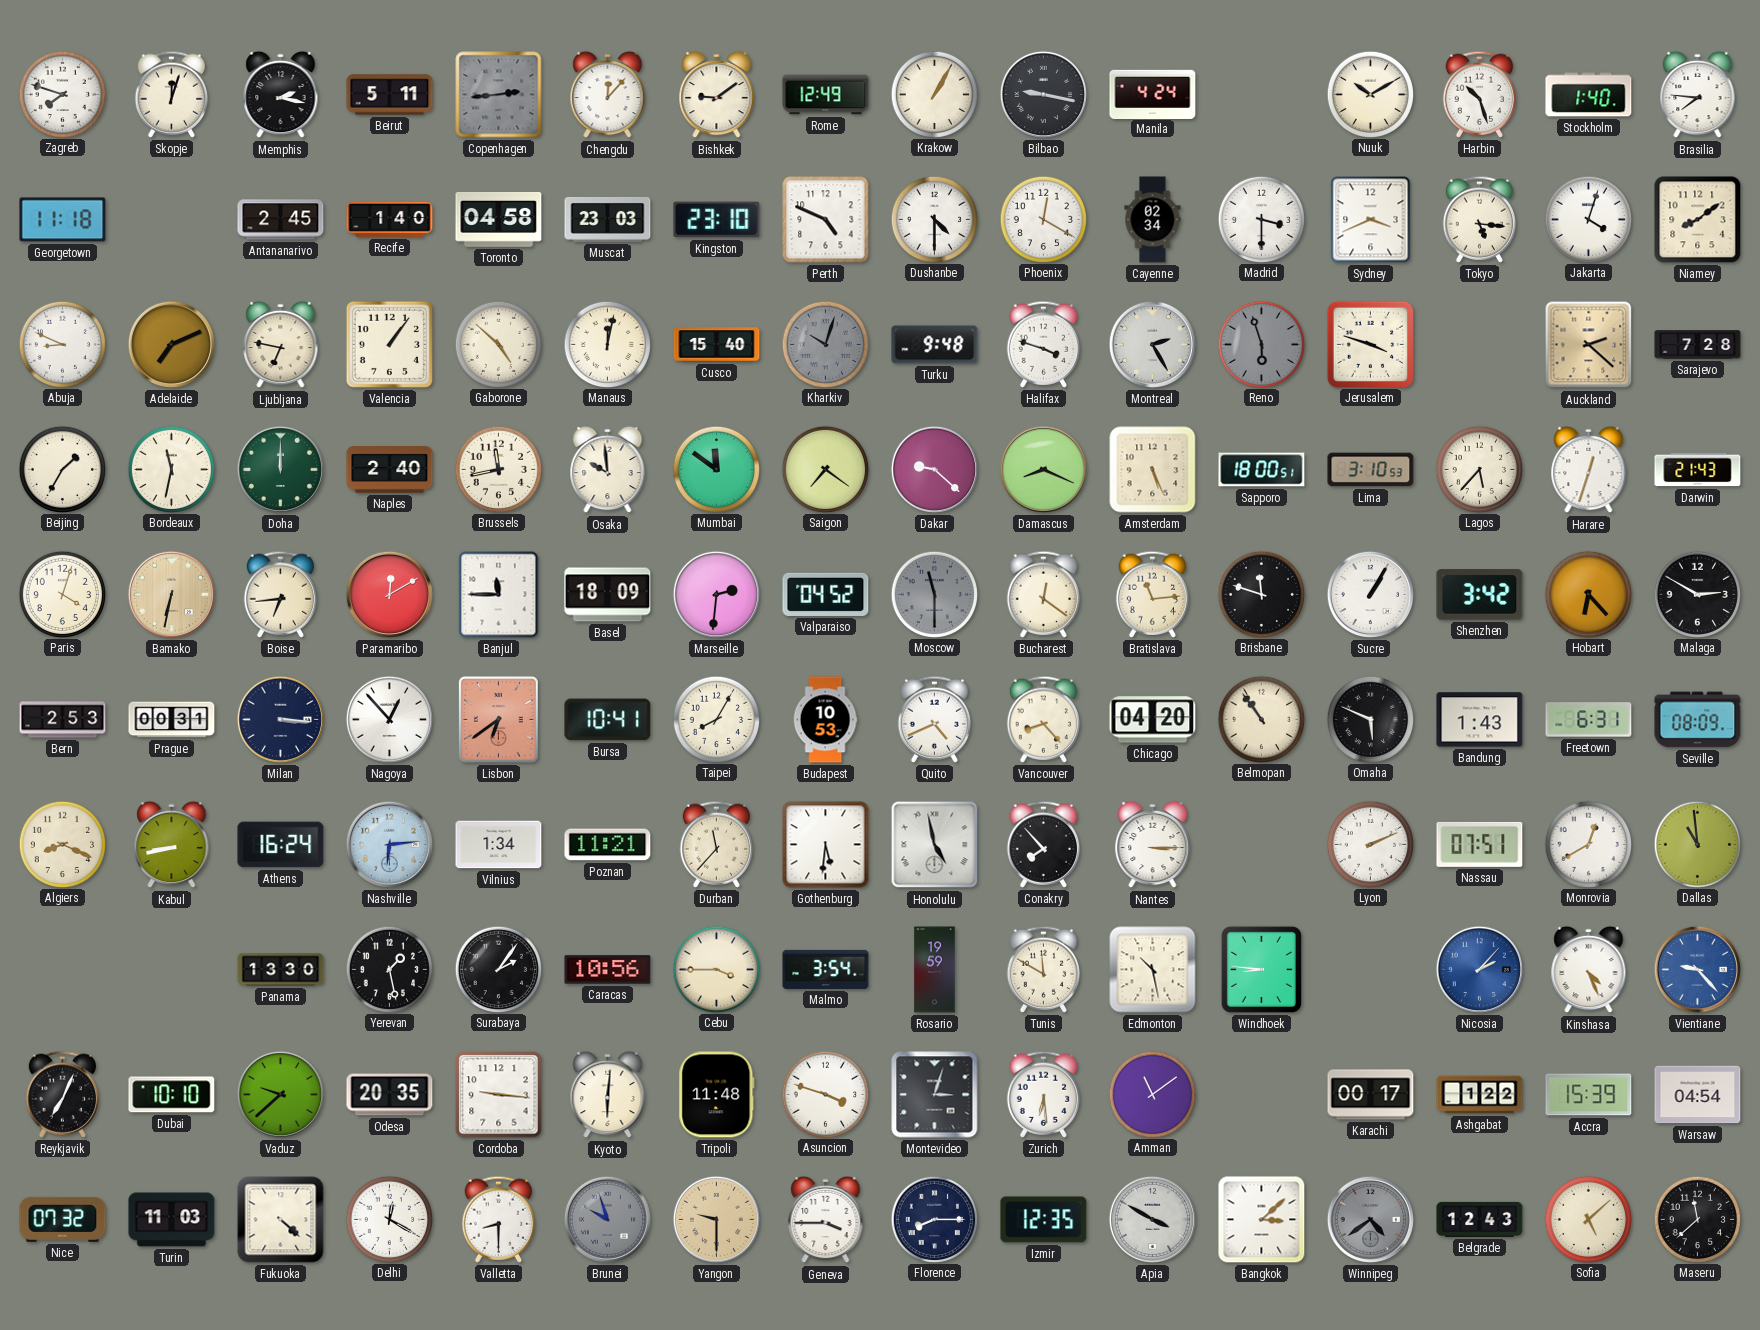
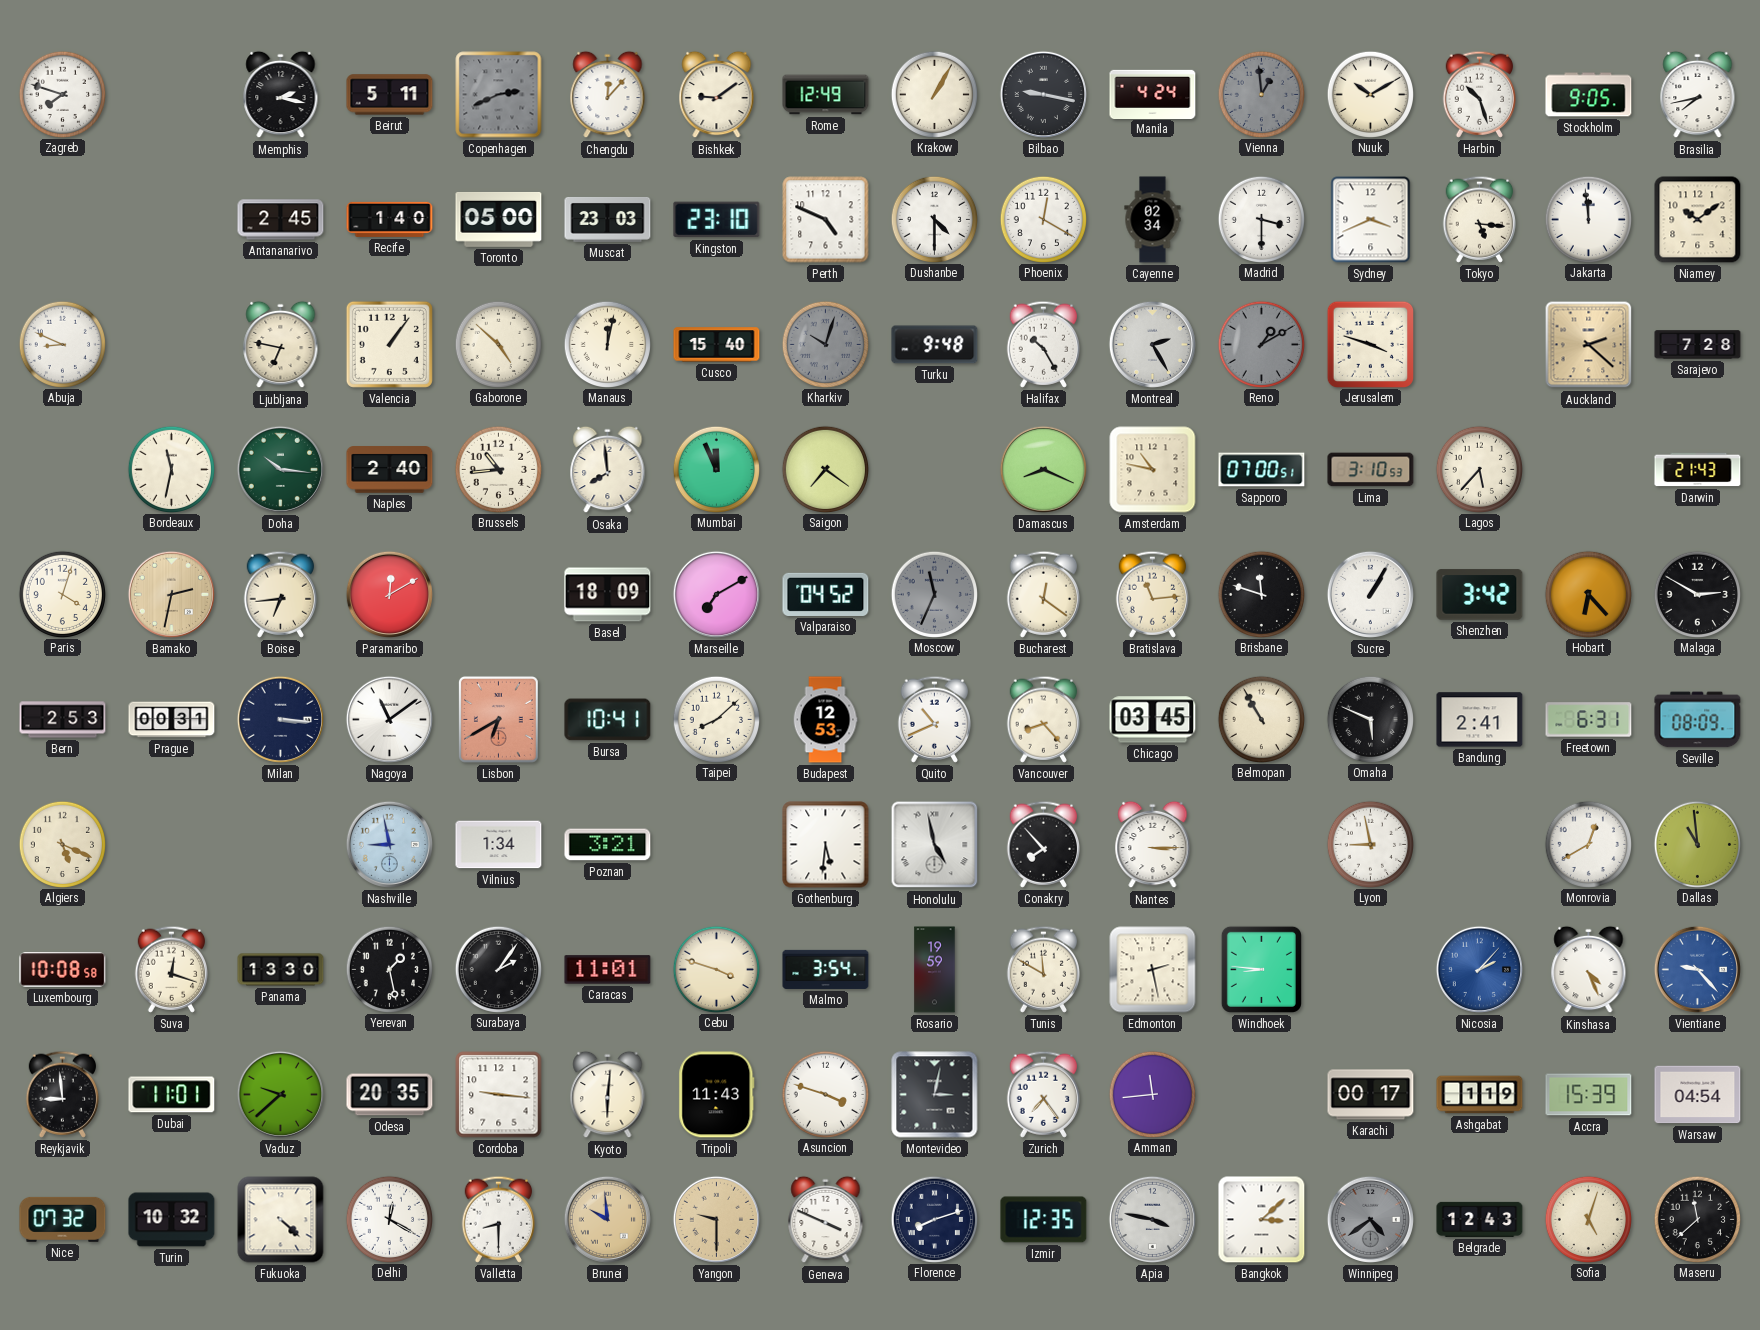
Skopje: 12:03 -> none (172, 94)
Copenhagen: 2:44 -> 2:41 (499, 95)
Vienna: none -> 12:59 (1261, 94)
Stockholm: 1:40 -> 9:05 (1589, 95)
Brasilia: 7:46 -> 7:43 (1698, 95)
Georgetown: 11:18 -> none (63, 220)
Toronto: 04:58 -> 05:00 (499, 219)
Jakarta: 4:03 -> 11:59 (1588, 219)
Niamey: 8:09 -> 10:09 (1698, 220)
Adelaide: 7:11 -> none (171, 344)
Halifax: 3:48 -> 10:25 (1044, 344)
Reno: 5:57 -> 1:10 (1261, 344)
Beijing: 1:35 -> none (62, 469)
Doha: 12:00 -> 10:16 (280, 469)
Brussels: 11:43 -> 10:44 (498, 469)
Osaka: 9:59 -> 7:59 (608, 470)
Mumbai: 11:51 -> 11:56 (716, 469)
Dakar: 9:22 -> none (934, 469)
Amsterdam: 5:26 -> 10:47 (1153, 470)
Sapporo: 18:00 -> 07:00 (1262, 470)
Harare: 12:33 -> none (1589, 470)
Bamako: 6:32 -> 2:32 (171, 594)
Banjul: 11:45 -> none (499, 595)
Marseille: 2:31 -> 7:10 (716, 594)
Moscow: 11:30 -> 11:34 (934, 594)
Nagoya: 12:53 -> 11:09 (389, 719)
Lisbon: 6:39 -> 6:40 (498, 719)
Taipei: 8:05 -> 8:08 (716, 719)
Budapest: 10:53 -> 12:53 (825, 720)
Quito: 4:41 -> 10:41 (935, 719)
Chicago: 04:20 -> 03:45 (1153, 720)
Belmopan: 10:54 -> 10:55 (1261, 719)
Bandung: 1:43 -> 2:41 (1480, 720)
Algiers: 8:19 -> 5:19 (62, 844)
Kabul: 8:43 -> none (172, 845)
Athens: 16:24 -> none (281, 845)
Nashville: 6:14 -> 8:58 (389, 844)
Poznan: 11:21 -> 3:21 (608, 845)
Durban: 11:37 -> none (717, 844)
Lyon: 2:11 -> 8:58 (1370, 844)
Nassau: 07:51 -> none (1480, 844)
Luxembourg: none -> 10:08 (63, 970)
Suva: none -> 12:18 (172, 969)
Caracas: 10:56 -> 11:01 (608, 970)
Cebu: 3:45 -> 3:48 (716, 969)
Edmonton: 10:28 -> 2:28 (1153, 970)
Reykjavik: 7:04 -> 8:59 (63, 1094)
Dubai: 10:10 -> 11:01 (172, 1095)
Tripoli: 11:48 -> 11:43 (717, 1095)
Montevideo: 3:03 -> 3:02 (935, 1095)
Zurich: 6:29 -> 7:24 (1044, 1094)
Amman: 11:09 -> 11:44 (1152, 1094)
Ashgabat: 1:22 -> 1:19 (1480, 1095)
Turin: 11:03 -> 10:32 (172, 1220)
Brunei: 9:57 -> 9:59 (607, 1219)
Brunei dial: grey -> champagne (607, 1219)
Geneva: 3:45 -> 3:49 (826, 1220)
Florence: 8:15 -> 8:12 (934, 1219)
Apia: 3:50 -> 3:47 (1152, 1219)
Sofia: 5:08 -> 5:03 (1588, 1219)
